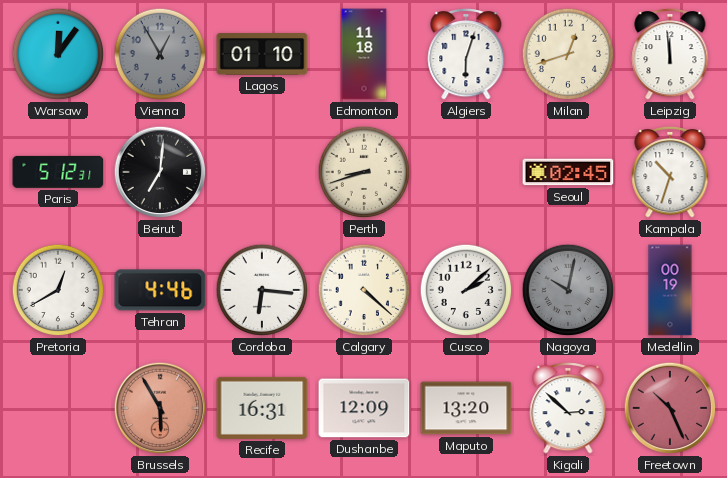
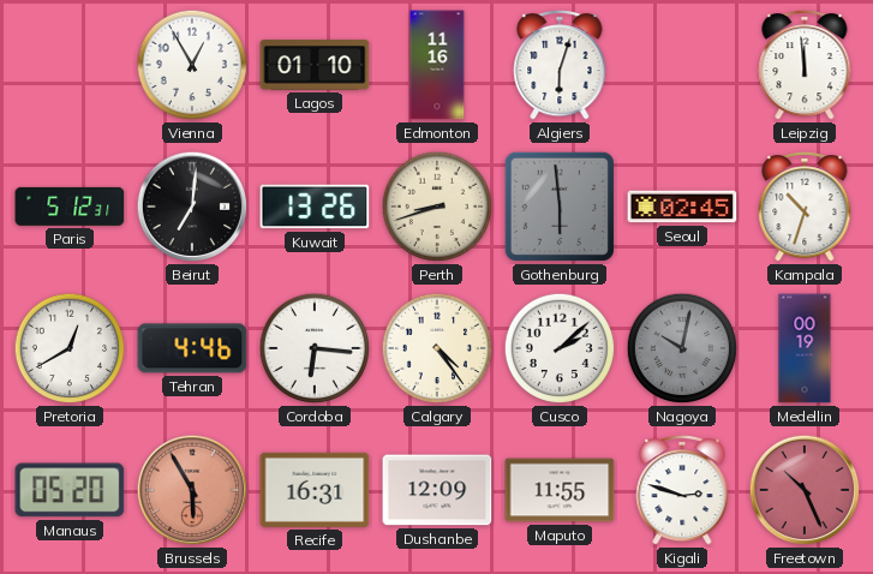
Warsaw: 12:06 -> none (58, 54)
Vienna dial: grey -> white (192, 65)
Edmonton: 11:18 -> 11:16 (437, 65)
Milan: 12:42 -> none (568, 54)
Kuwait: none -> 13:26 (315, 207)
Gothenburg: none -> 5:59 (560, 207)
Calgary: 4:22 -> 4:24 (437, 348)
Manaus: none -> 05:20 (70, 490)
Maputo: 13:20 -> 11:55 (560, 490)
Kigali: 2:52 -> 2:48 (682, 490)
